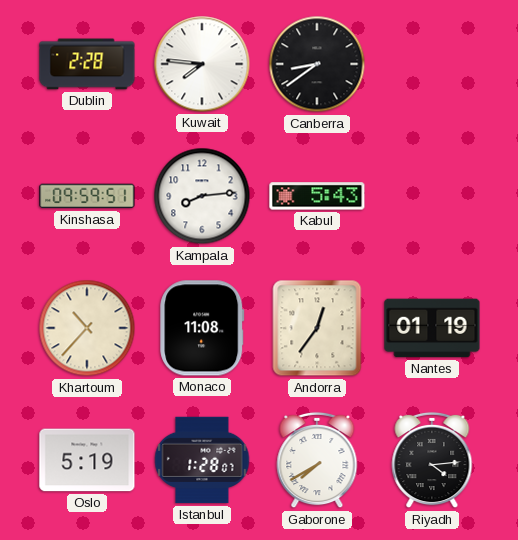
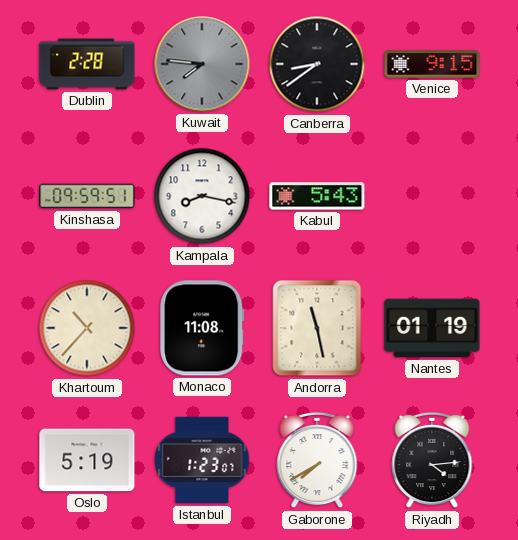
Kuwait dial: white -> grey (202, 64)
Venice: none -> 9:15 (432, 64)
Kampala: 8:14 -> 8:17 (202, 196)
Andorra: 12:36 -> 11:28 (317, 328)
Istanbul: 1:28 -> 1:23 (202, 460)
